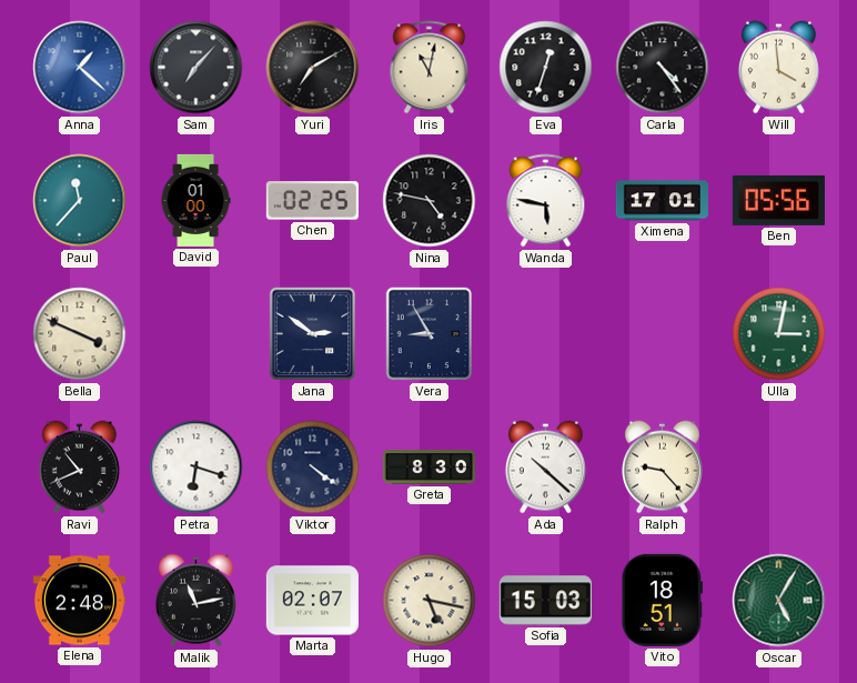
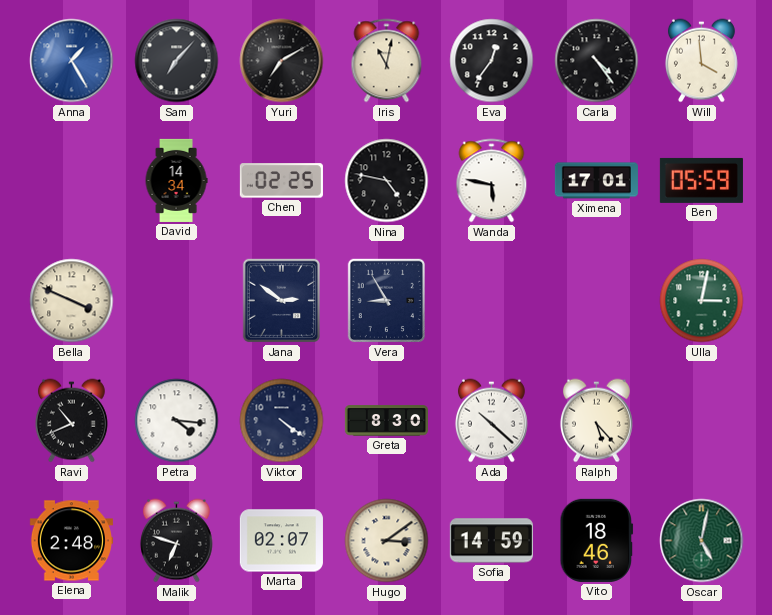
Anna: 1:22 -> 1:25 (72, 61)
Eva: 12:33 -> 12:36 (492, 61)
Paul: 11:37 -> none (80, 201)
David: 01:00 -> 14:34 (176, 180)
Ben: 05:56 -> 05:59 (701, 180)
Petra: 6:18 -> 4:16 (177, 421)
Ralph: 9:23 -> 5:23 (596, 421)
Malik: 11:13 -> 6:48 (176, 541)
Hugo: 5:17 -> 3:09 (387, 541)
Sofia: 15:03 -> 14:59 (491, 541)
Vito: 18:51 -> 18:46 (597, 540)
Oscar: 5:05 -> 5:02 (702, 541)
